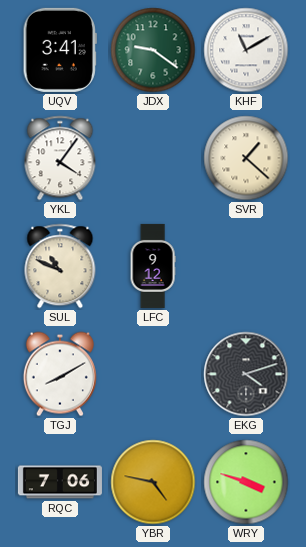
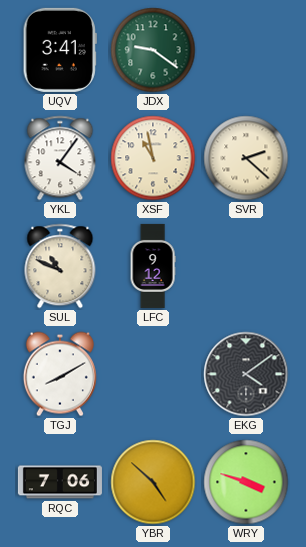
KHF: 11:10 -> none (246, 50)
XSF: none -> 10:58 (153, 158)
SVR: 1:22 -> 2:22 (246, 158)
EKG: 4:12 -> 4:09 (246, 374)
YBR: 4:47 -> 4:52 (153, 482)
